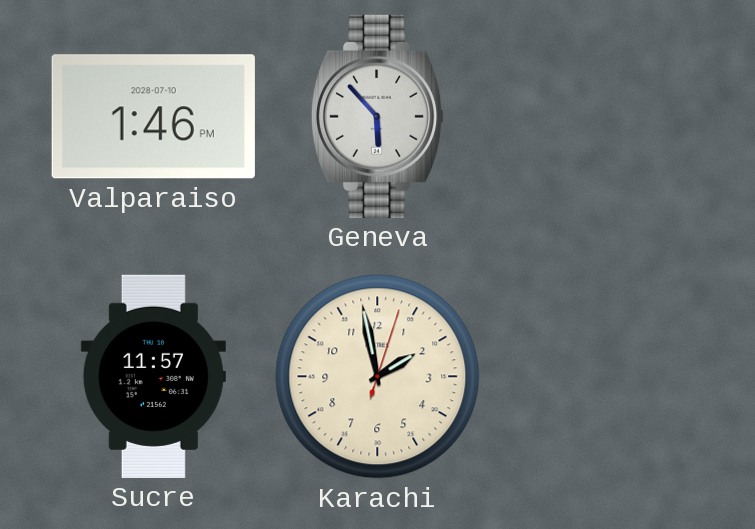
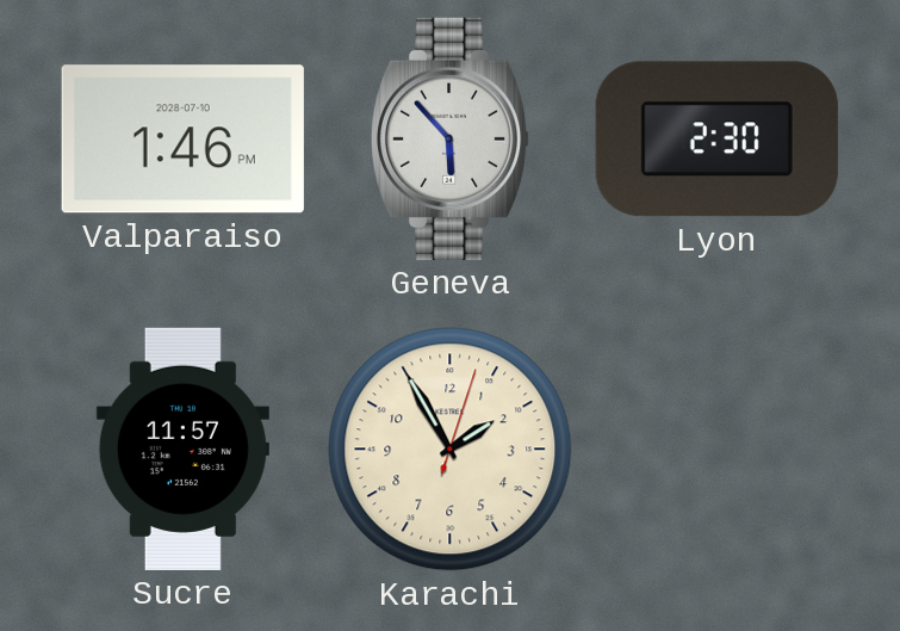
Lyon: none -> 2:30 (716, 140)
Karachi: 1:58 -> 1:55 (451, 450)
